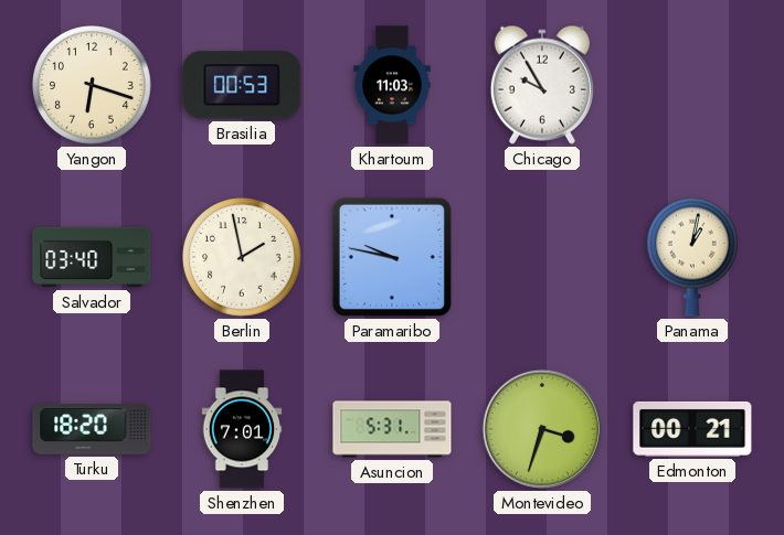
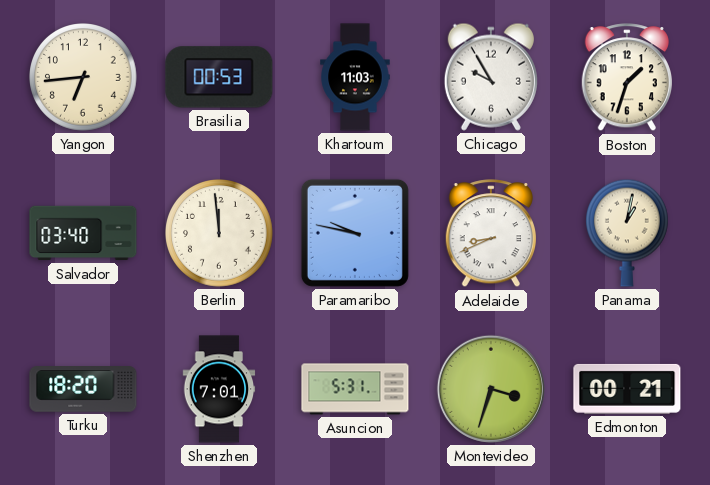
Yangon: 6:18 -> 6:44 (84, 78)
Boston: none -> 1:33 (626, 78)
Berlin: 1:58 -> 11:59 (220, 234)
Adelaide: none -> 8:41 (490, 234)
